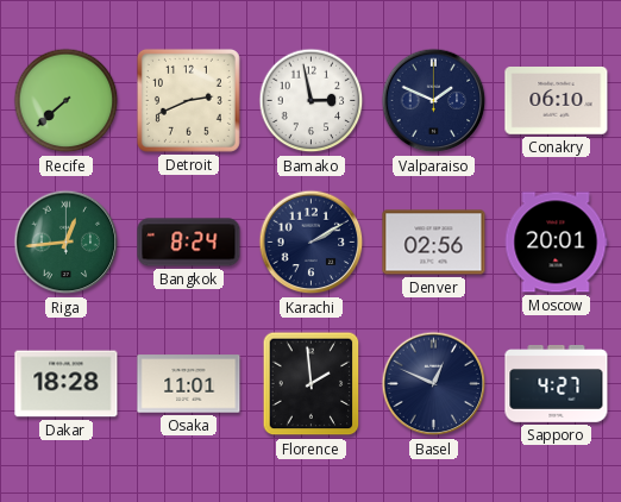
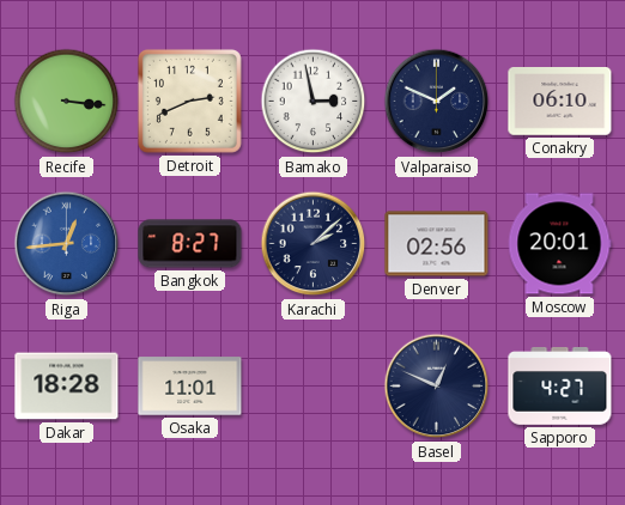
Recife: 7:38 -> 3:16 (67, 102)
Riga dial: green -> blue (67, 244)
Bangkok: 8:24 -> 8:27 (190, 244)
Karachi: 2:10 -> 2:08 (314, 244)
Florence: 1:59 -> none (312, 384)
